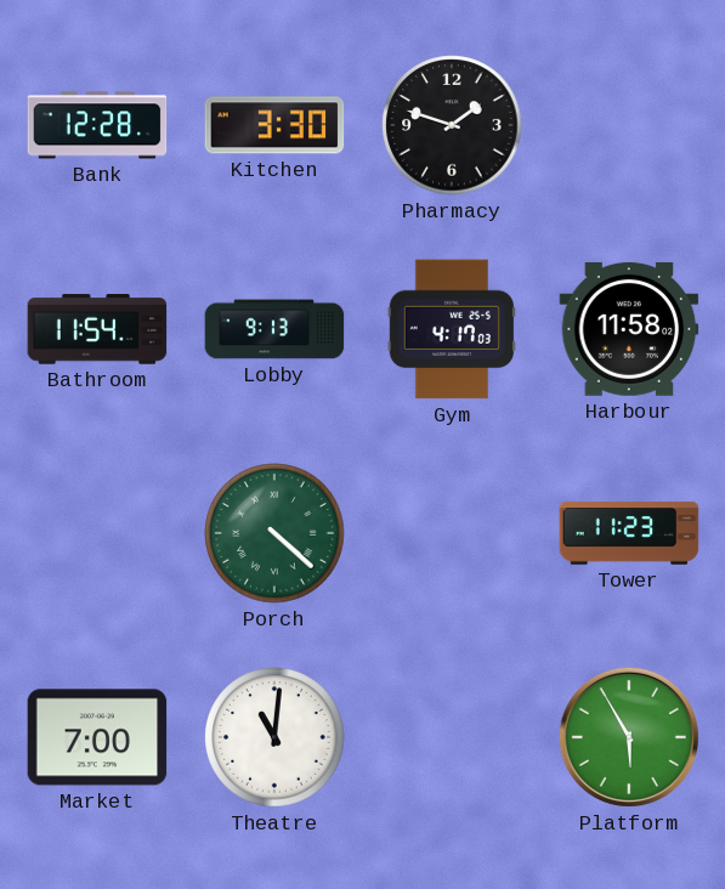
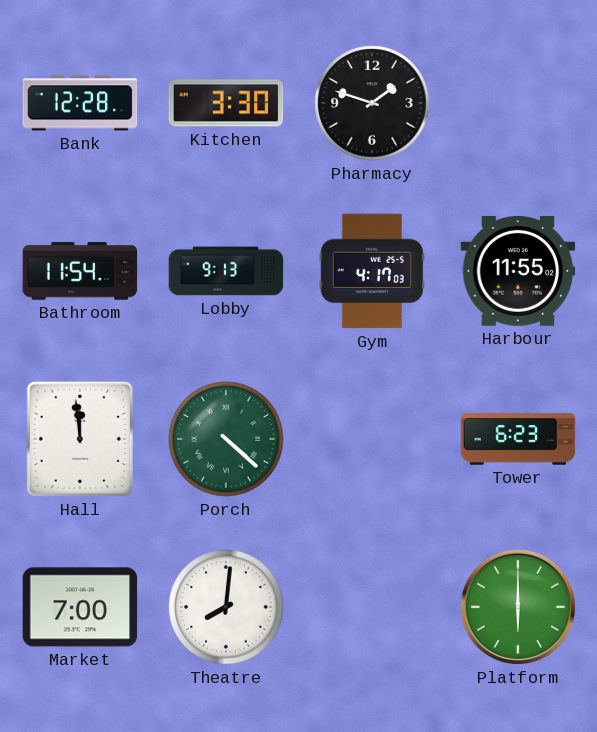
Harbour: 11:58 -> 11:55 (518, 271)
Hall: none -> 11:59 (80, 439)
Tower: 11:23 -> 6:23 (518, 439)
Theatre: 11:01 -> 8:01 (226, 607)
Platform: 5:55 -> 6:00 (518, 607)
